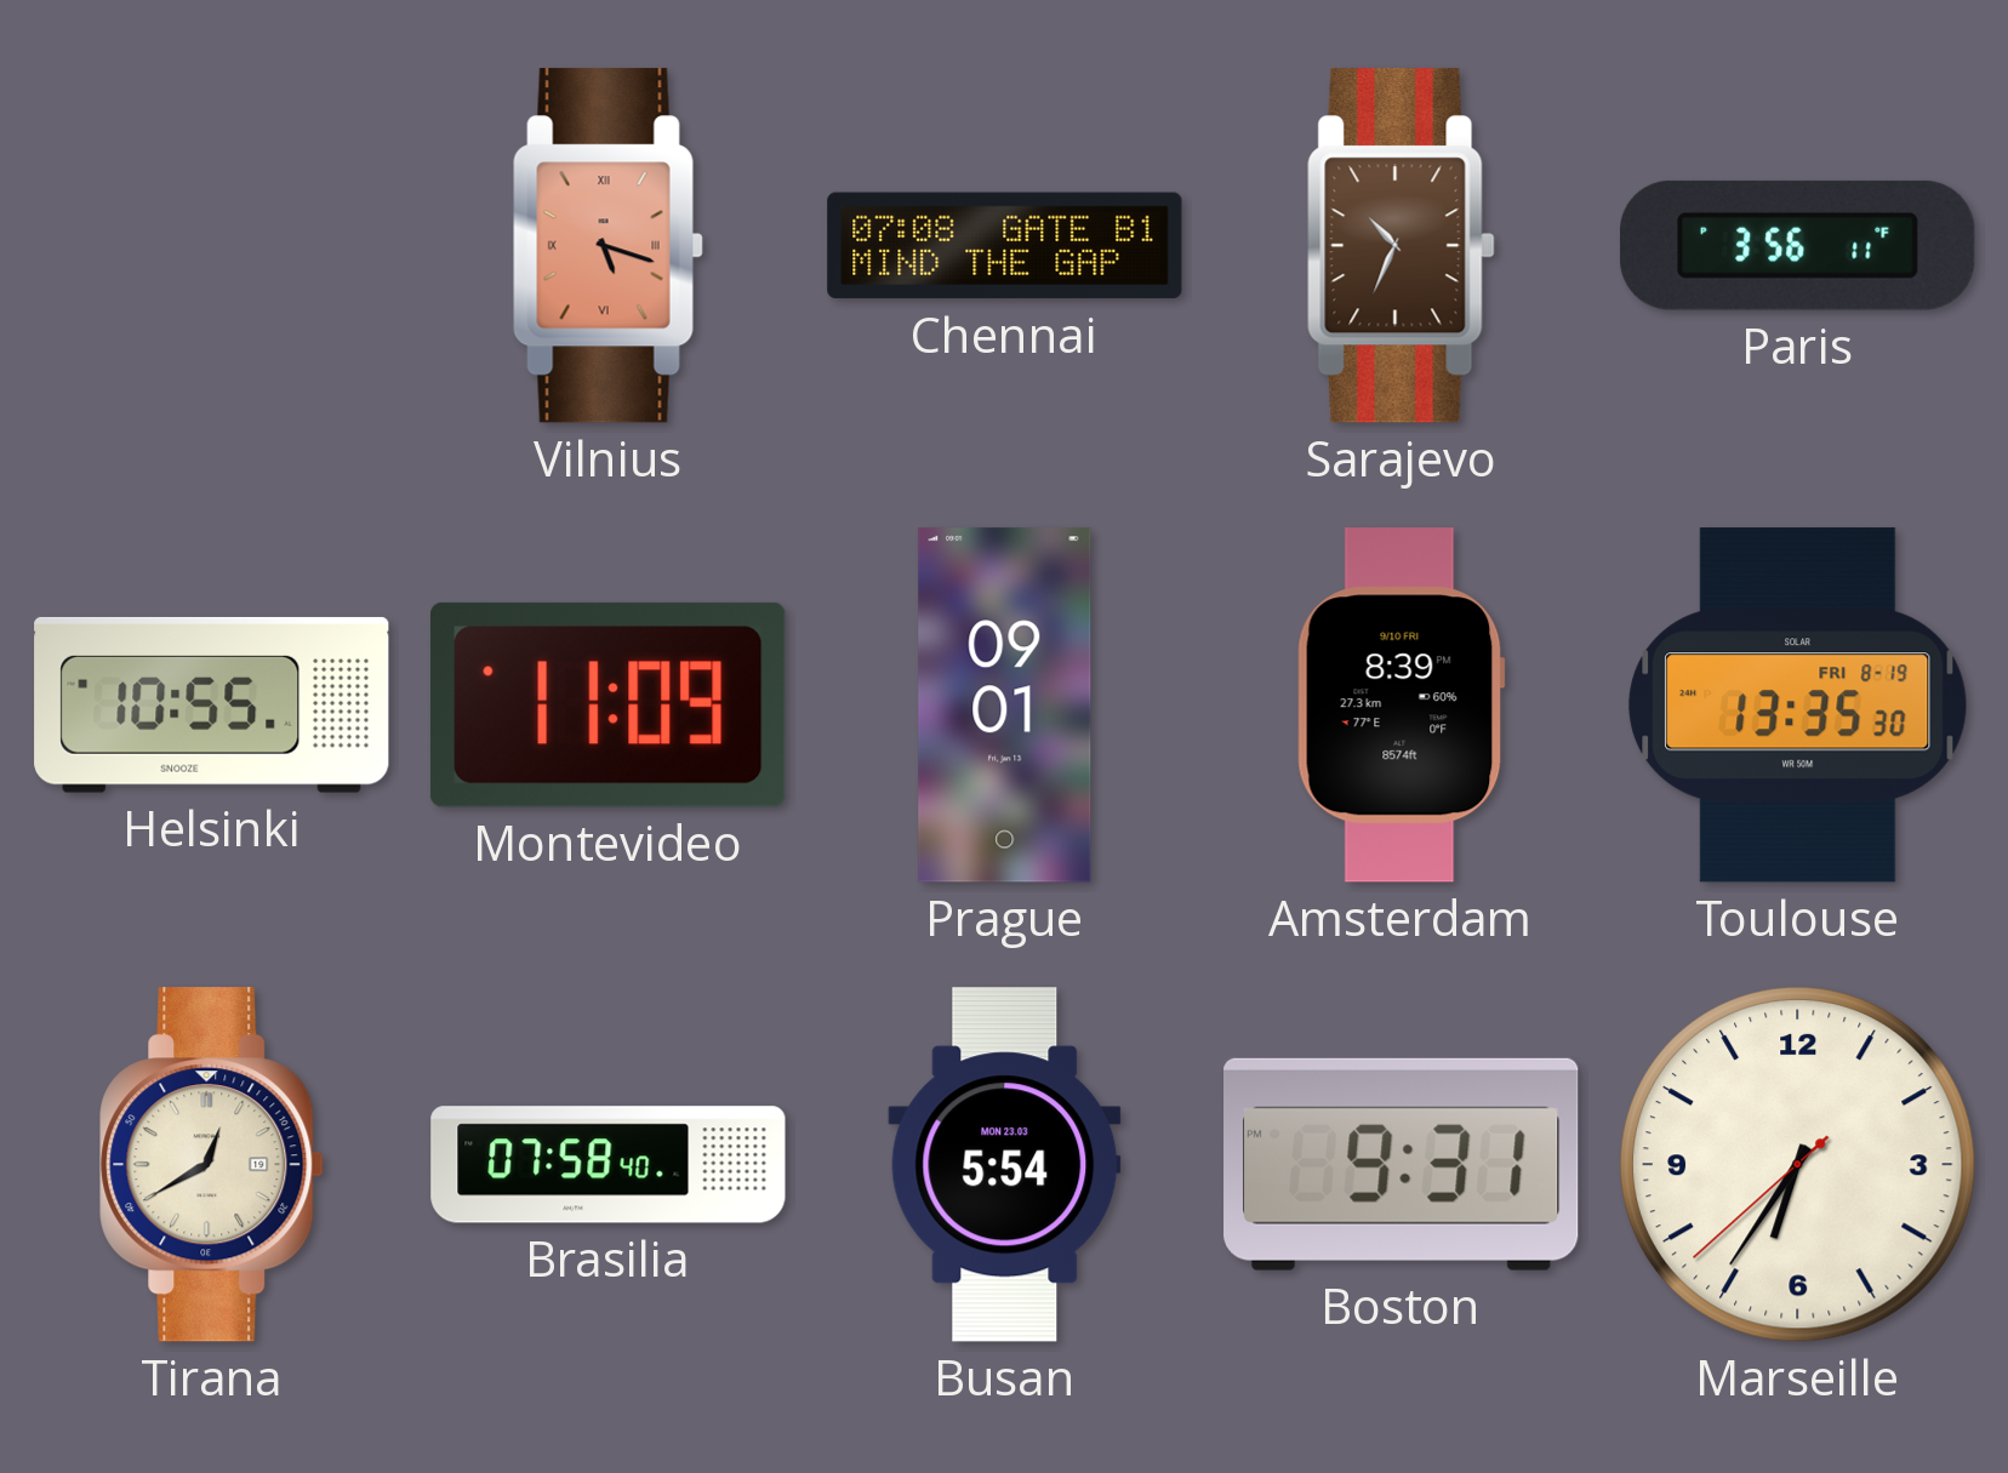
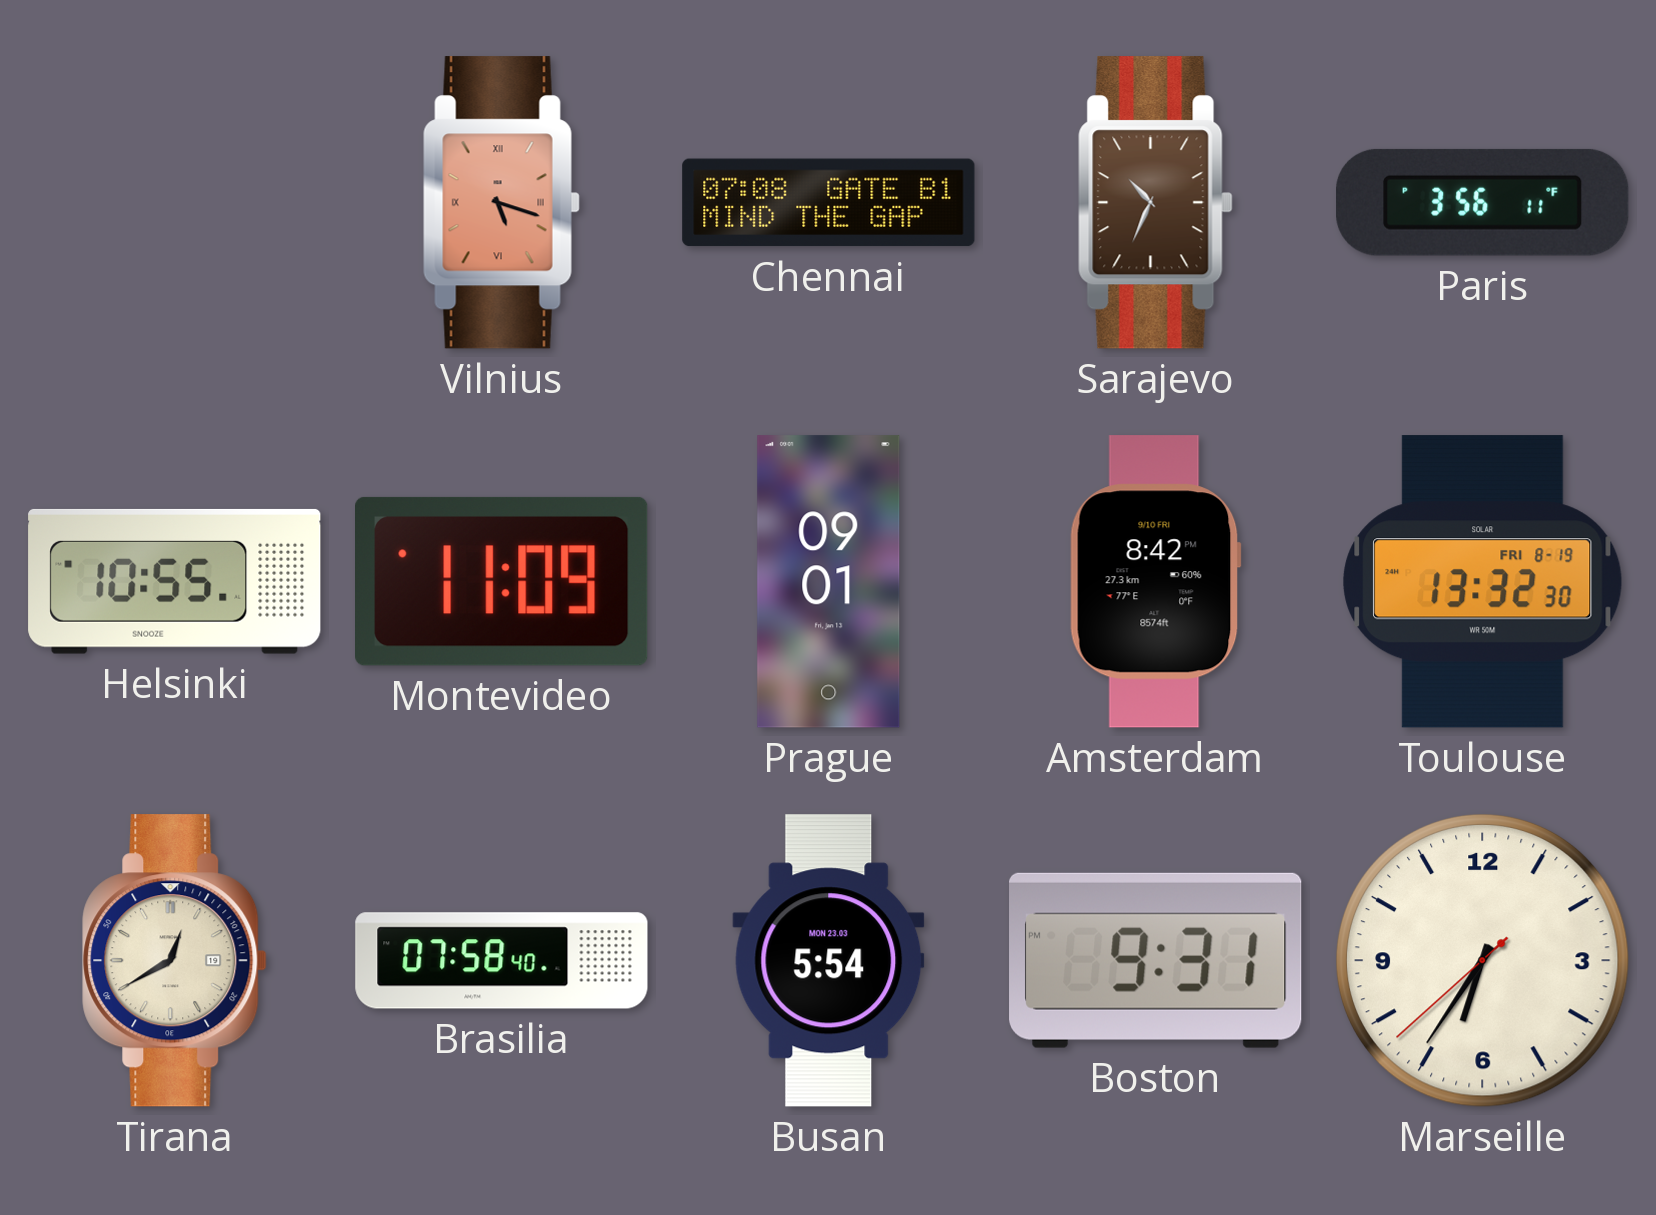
Amsterdam: 8:39 -> 8:42 (1155, 582)
Toulouse: 13:35 -> 13:32 (1483, 582)
